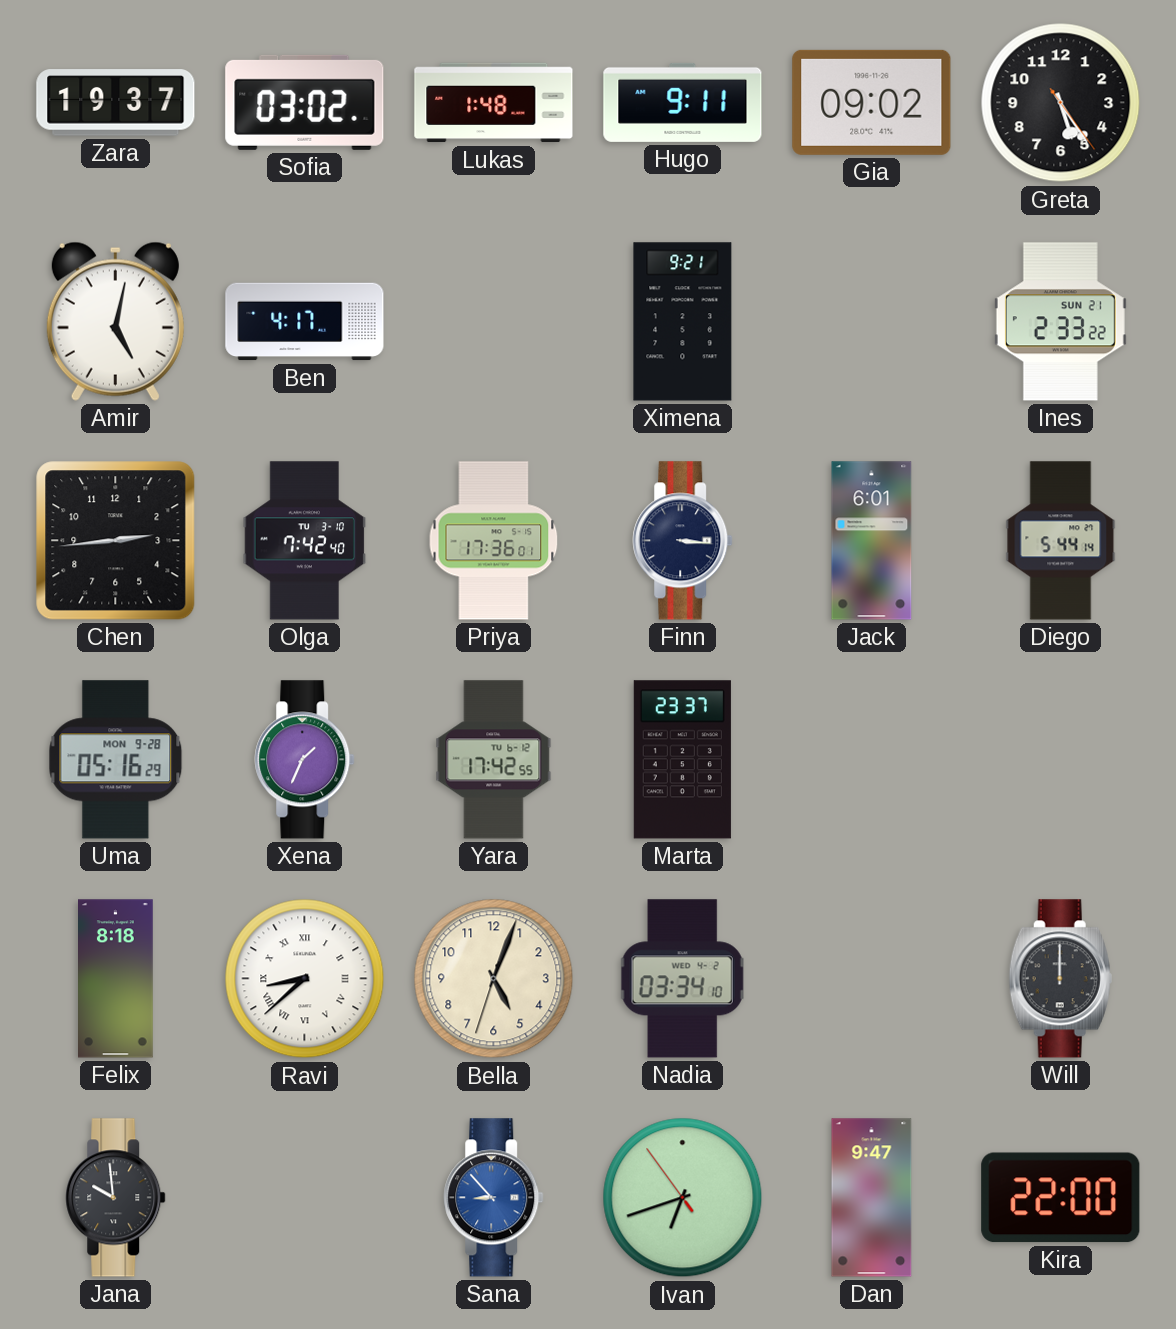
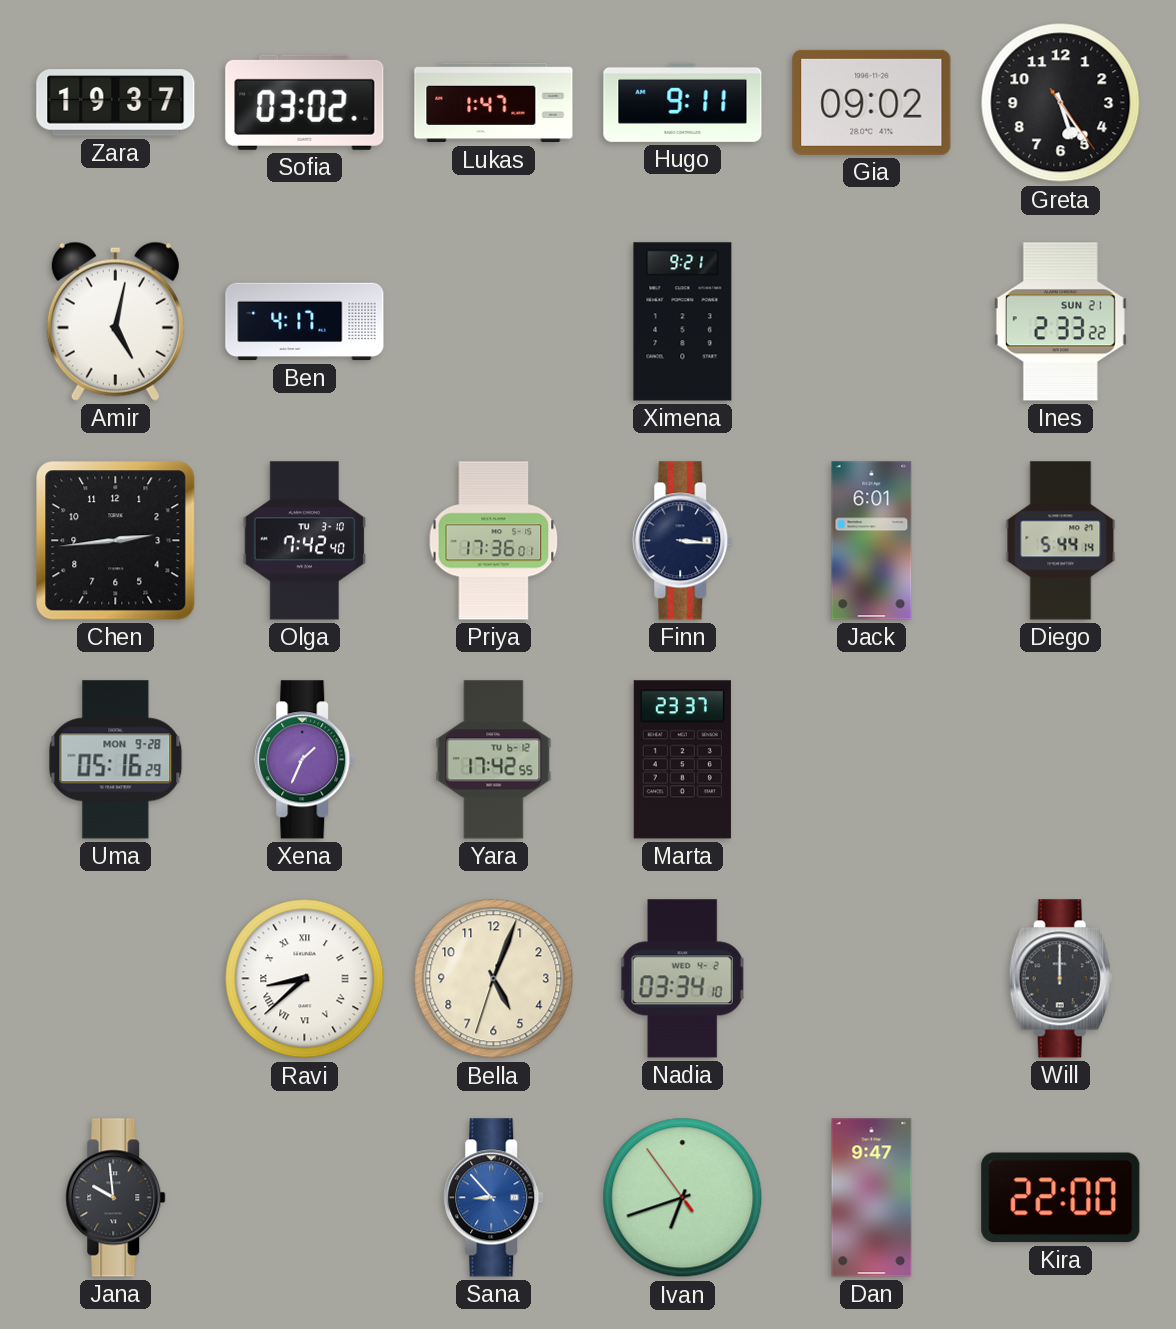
Lukas: 1:48 -> 1:47 (494, 103)
Felix: 8:18 -> none (116, 979)
